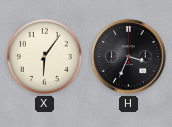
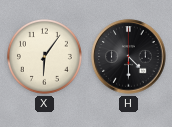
H: 3:34 -> 4:30 (129, 57)
